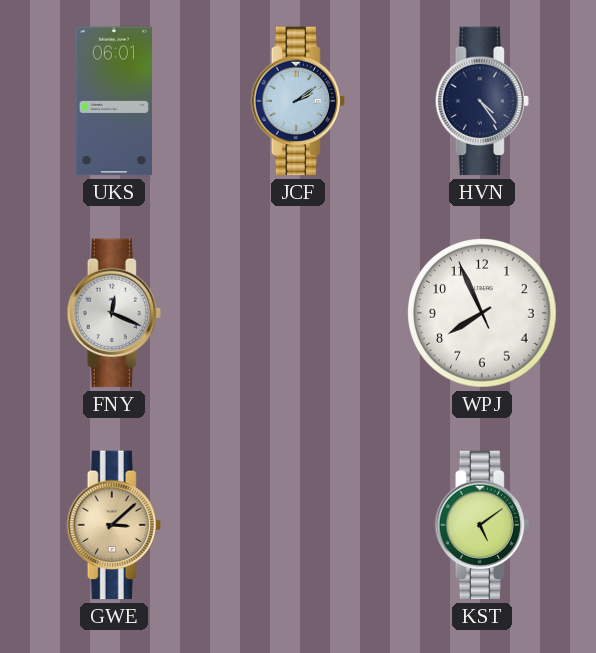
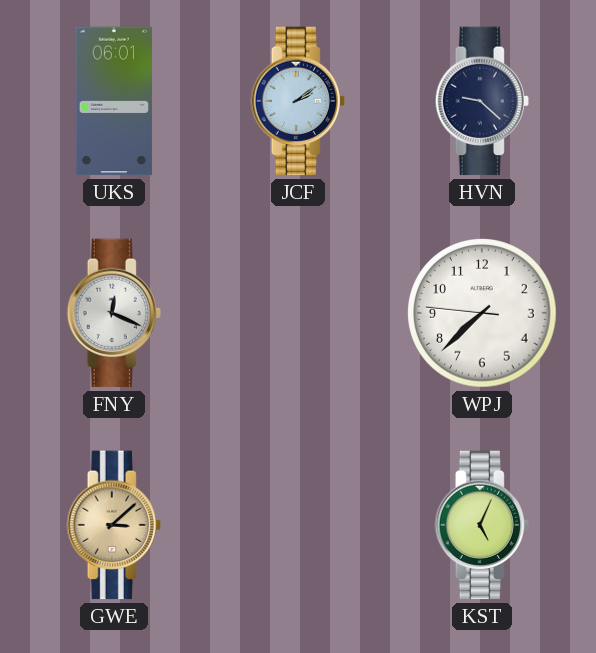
HVN: 4:24 -> 9:22 (482, 101)
WPJ: 7:55 -> 7:37 (483, 314)
KST: 5:09 -> 5:04 (482, 525)
